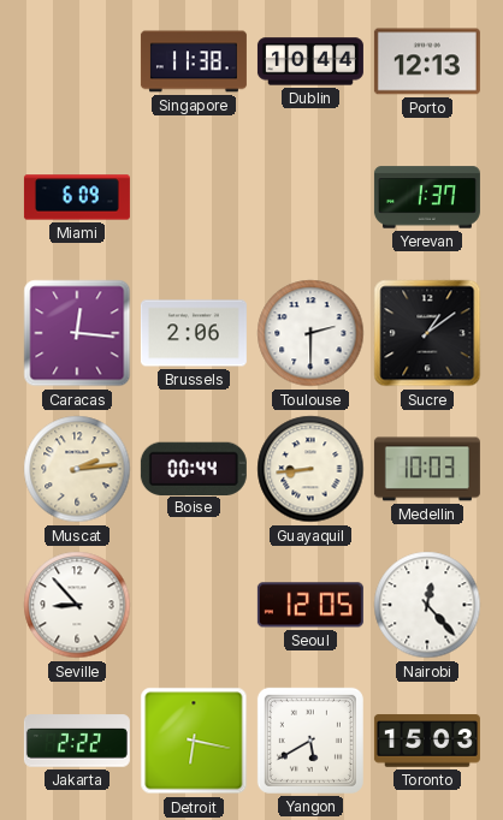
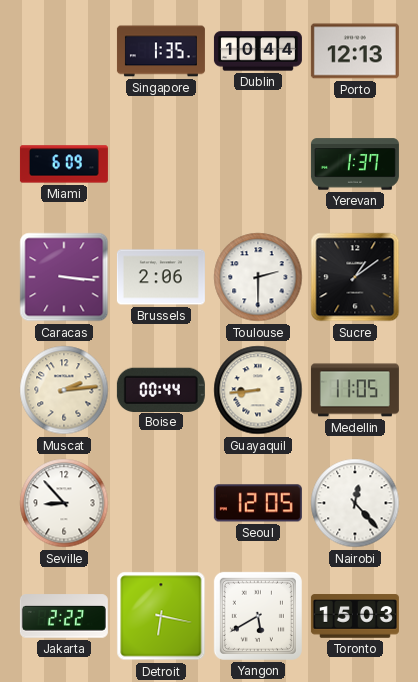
Singapore: 11:38 -> 1:35 (161, 51)
Caracas: 12:16 -> 3:16 (64, 277)
Medellin: 10:03 -> 11:05 (355, 390)
